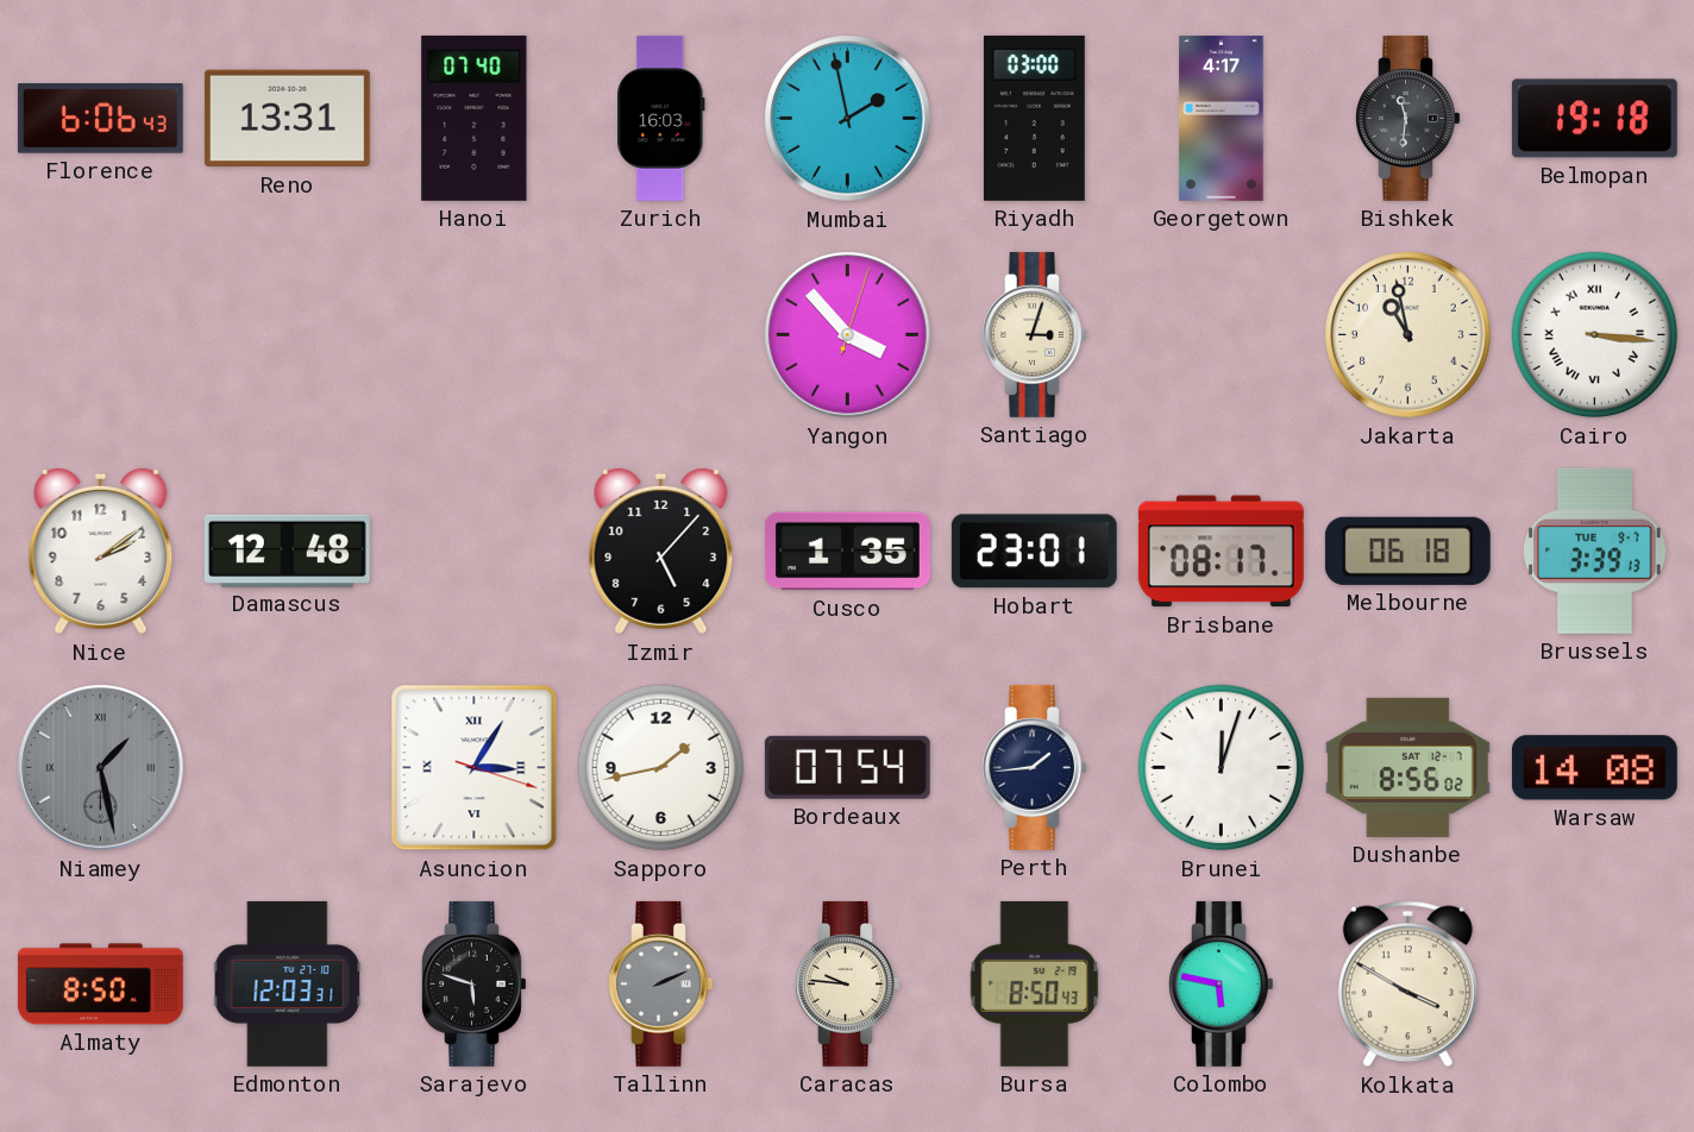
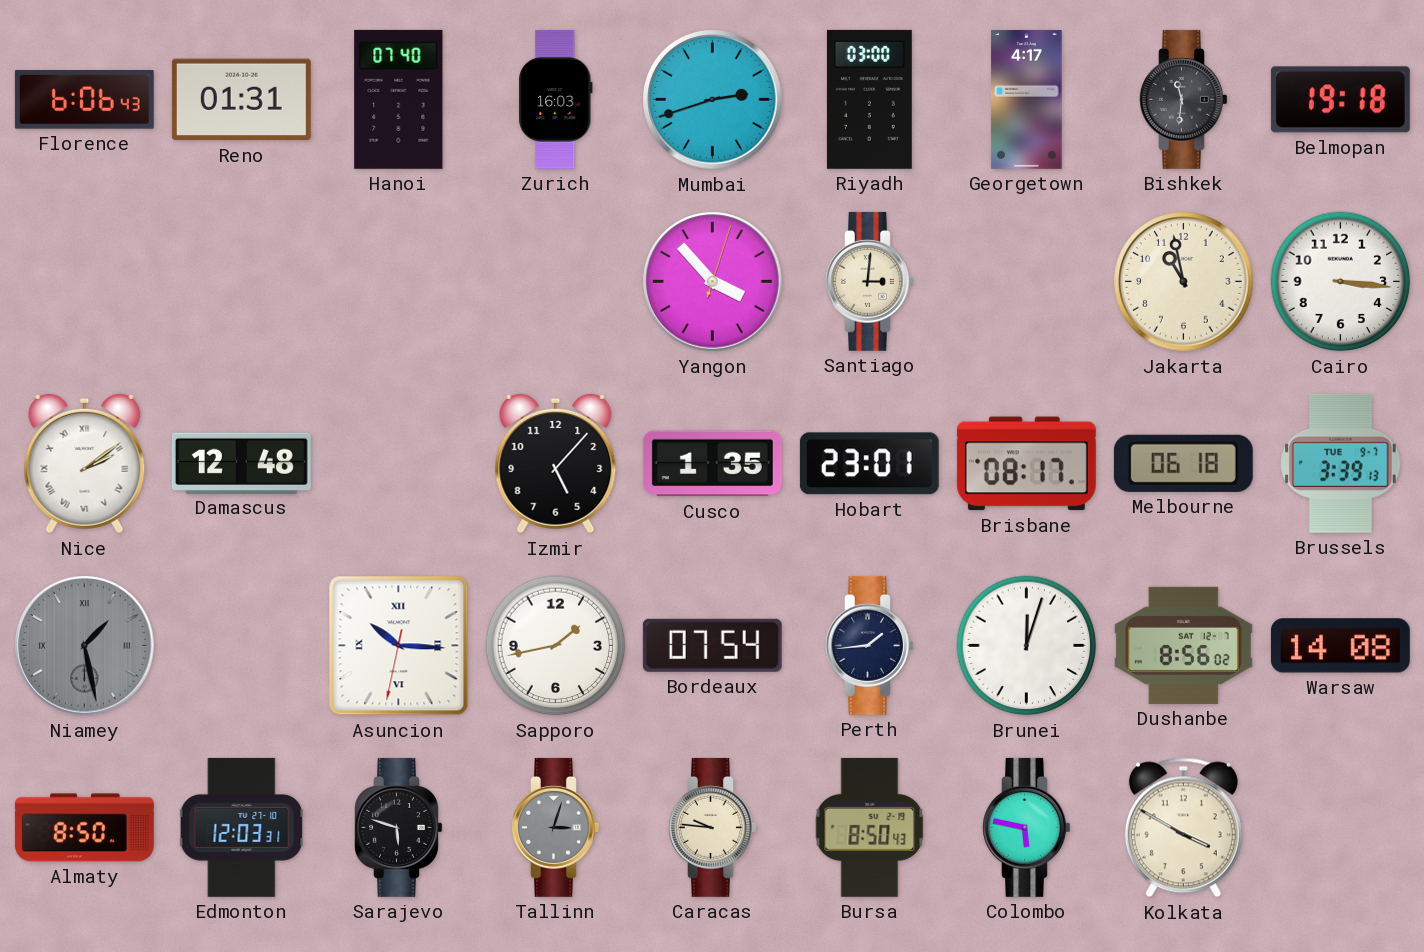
Reno: 13:31 -> 01:31 (241, 100)
Mumbai: 1:58 -> 2:42 (713, 100)
Santiago: 3:03 -> 3:01 (870, 281)
Cairo numerals: Roman -> Arabic (1341, 282)
Nice numerals: Arabic -> Roman (85, 464)
Asuncion: 3:05 -> 10:15 (399, 646)
Tallinn: 2:11 -> 3:03 (556, 827)
